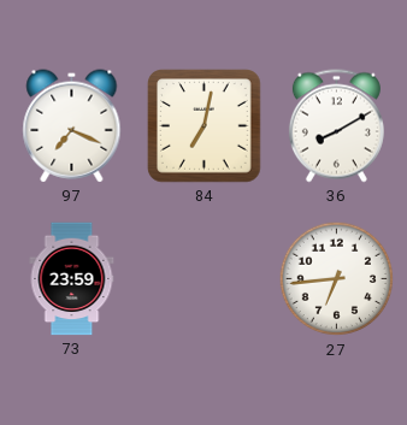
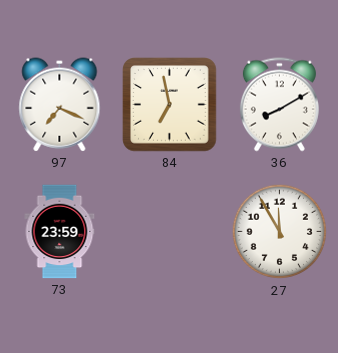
84: 7:02 -> 6:58 (170, 105)
27: 6:44 -> 11:55 (280, 232)
